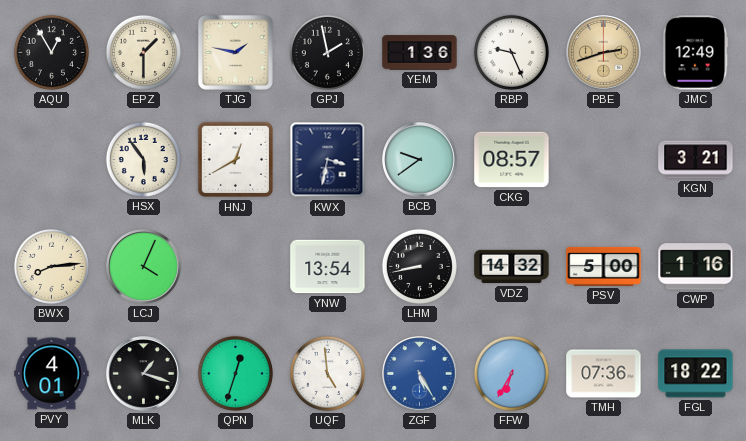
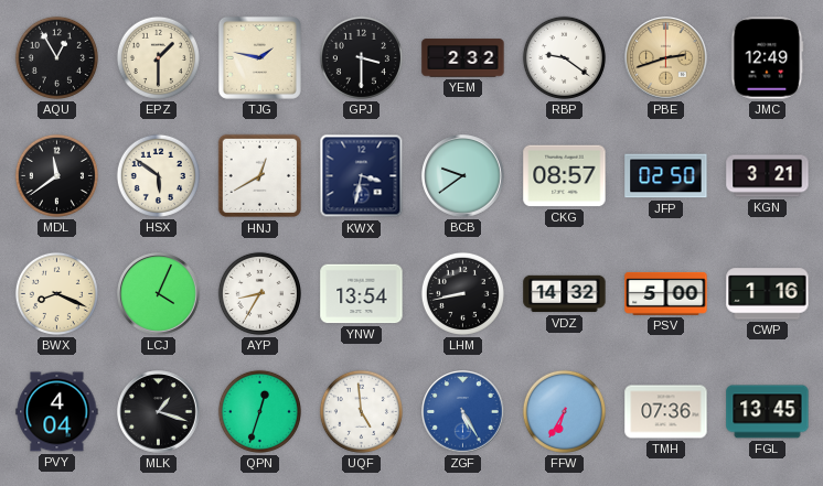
GPJ: 1:58 -> 3:30 (361, 57)
YEM: 1:36 -> 2:32 (463, 58)
RBP: 9:26 -> 9:21 (564, 57)
MDL: none -> 11:39 (56, 175)
HSX: 5:54 -> 5:51 (158, 175)
JFP: none -> 02:50 (666, 176)
BWX: 8:14 -> 8:19 (56, 293)
AYP: none -> 8:35 (259, 293)
PVY: 4:01 -> 4:04 (57, 412)
FGL: 18:22 -> 13:45 (768, 412)
